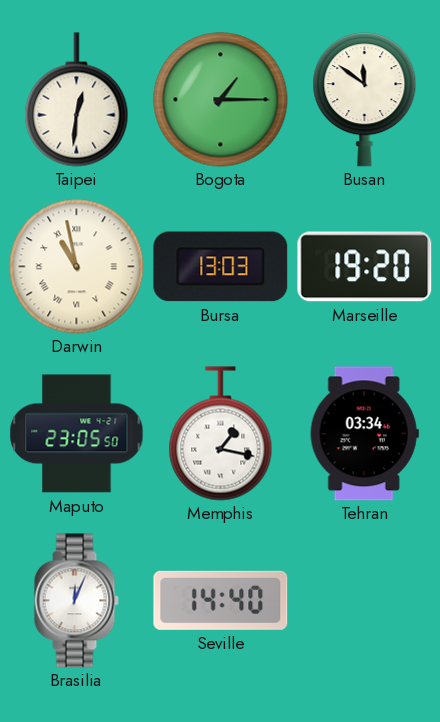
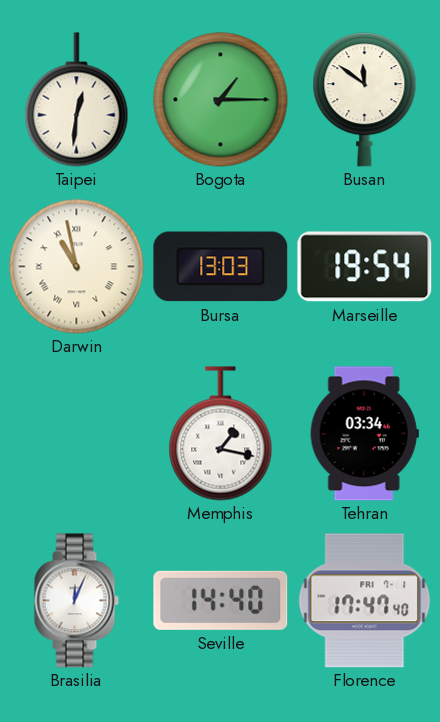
Marseille: 19:20 -> 19:54 (365, 267)
Maputo: 23:05 -> none (77, 434)
Florence: none -> 17:47 (365, 601)
